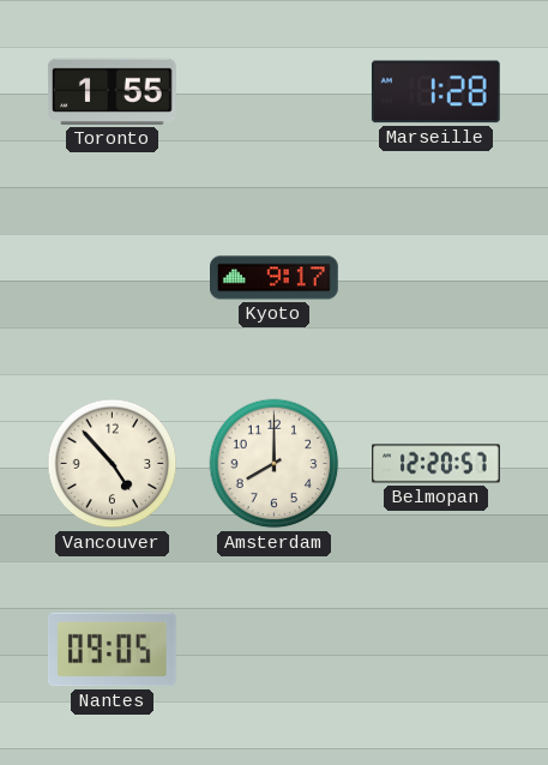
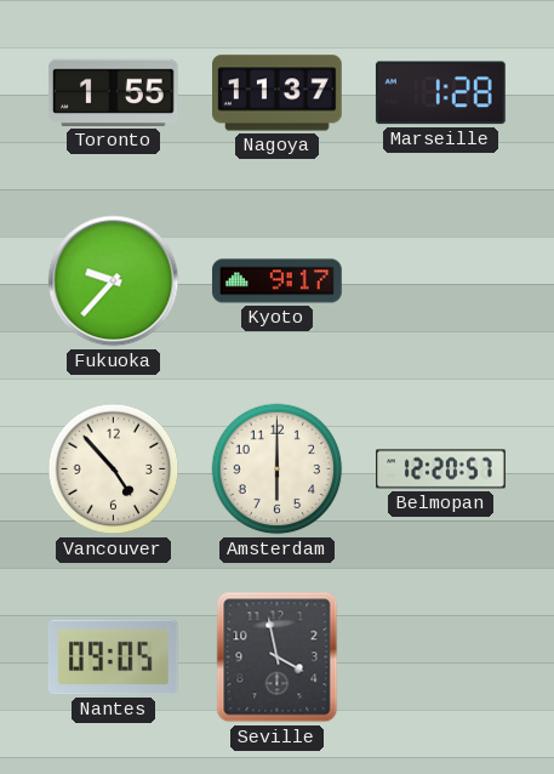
Nagoya: none -> 11:37 (278, 93)
Fukuoka: none -> 9:37 (114, 281)
Amsterdam: 8:00 -> 6:00 (278, 469)
Seville: none -> 3:58 (278, 658)
